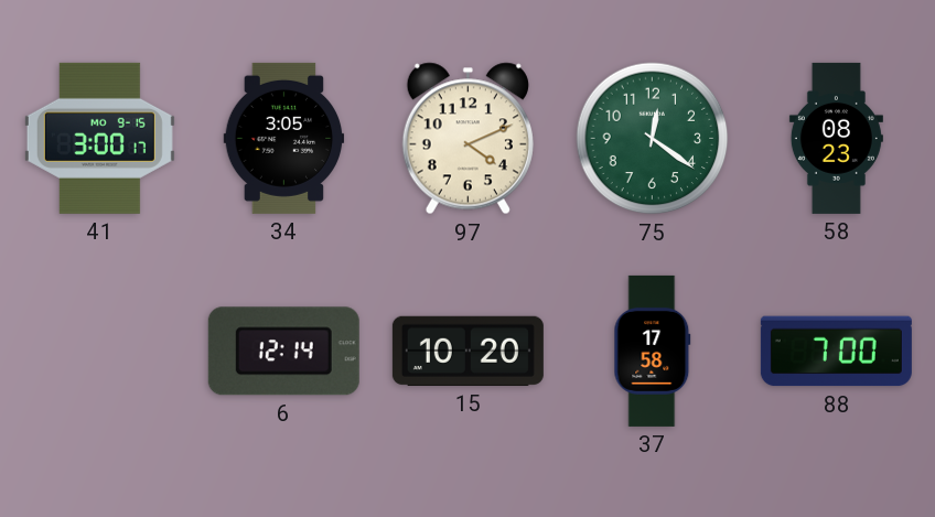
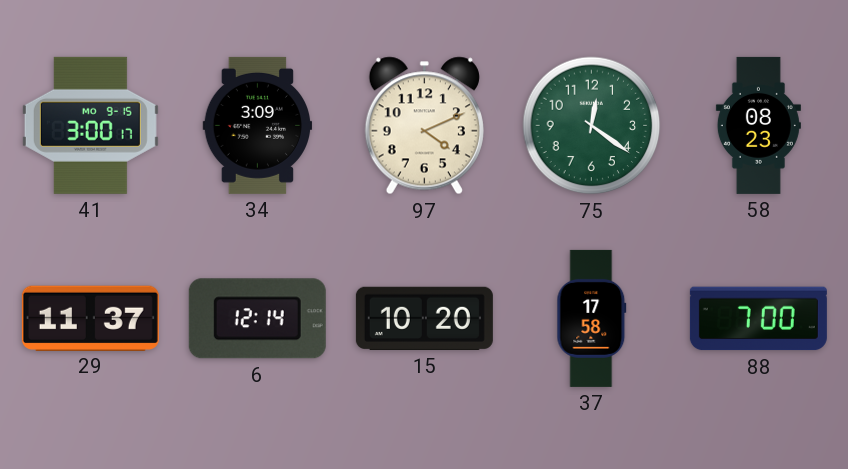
34: 3:05 -> 3:09 (258, 125)
29: none -> 11:37 (90, 318)
